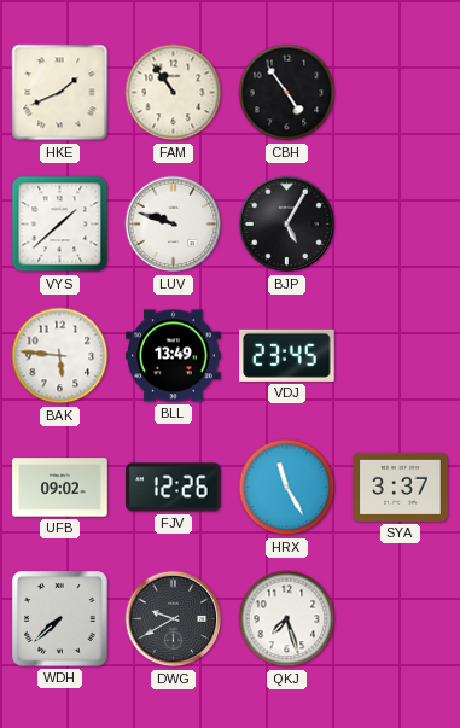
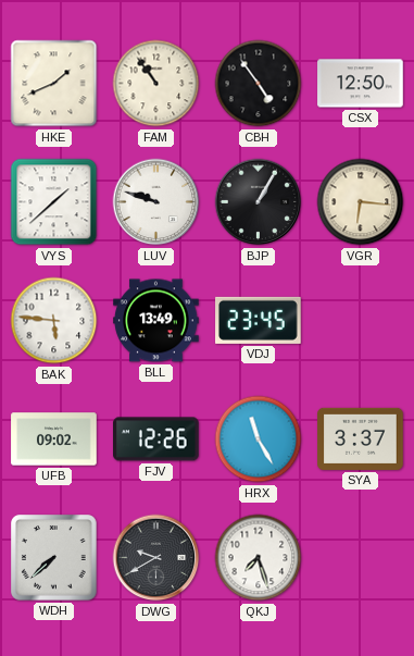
CSX: none -> 12:50 (361, 84)
BJP: 5:05 -> 1:05 (259, 202)
VGR: none -> 6:16 (361, 202)
